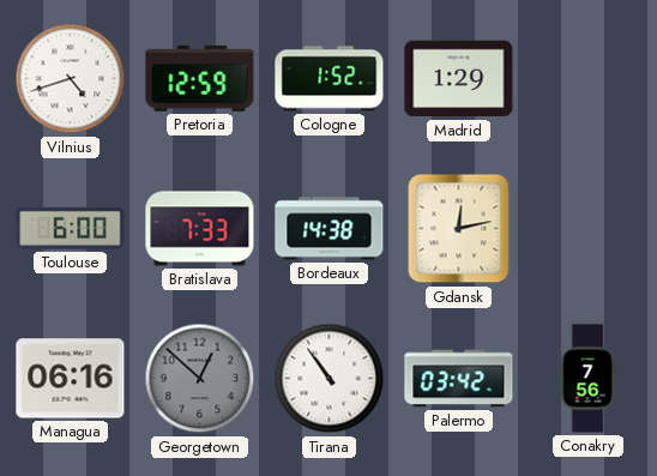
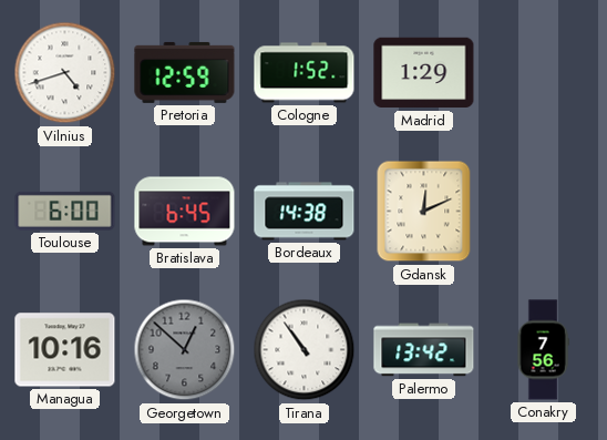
Bratislava: 7:33 -> 6:45 (185, 212)
Gdansk: 12:13 -> 12:11 (424, 212)
Managua: 06:16 -> 10:16 (65, 350)
Palermo: 03:42 -> 13:42 (424, 350)
